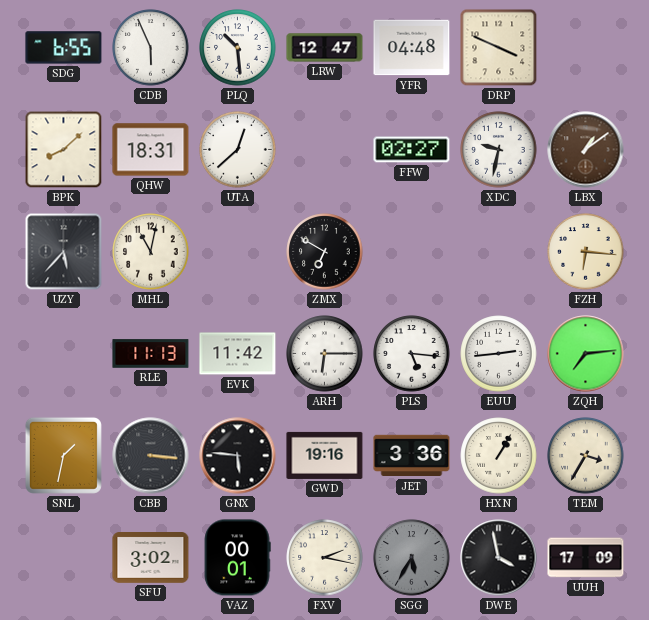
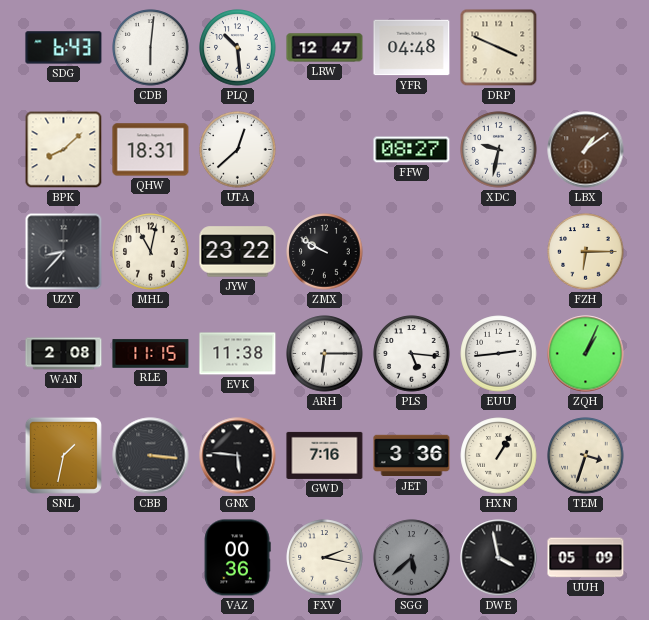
SDG: 6:55 -> 6:43 (64, 48)
CDB: 5:56 -> 6:01 (151, 48)
FFW: 02:27 -> 08:27 (412, 150)
UZY: 5:37 -> 8:37 (64, 252)
JYW: none -> 23:22 (238, 252)
ZMX: 6:50 -> 9:50 (325, 252)
FZH: 6:16 -> 6:15 (586, 252)
WAN: none -> 2:08 (64, 354)
RLE: 11:13 -> 11:15 (151, 354)
EVK: 11:42 -> 11:38 (238, 354)
ZQH: 7:14 -> 1:04 (586, 354)
GWD: 19:16 -> 7:16 (325, 455)
TEM: 3:35 -> 3:33 (586, 456)
SFU: 3:02 -> none (151, 558)
VAZ: 00:01 -> 00:36 (237, 558)
SGG: 5:35 -> 5:38 (412, 558)
UUH: 17:09 -> 05:09 (586, 558)
